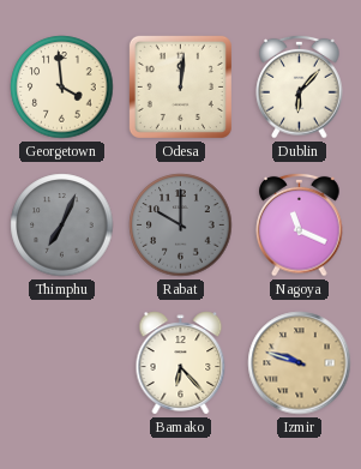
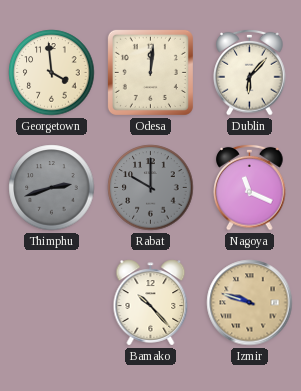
Thimphu: 7:04 -> 2:42 (52, 188)
Bamako: 6:23 -> 10:23 (151, 303)
